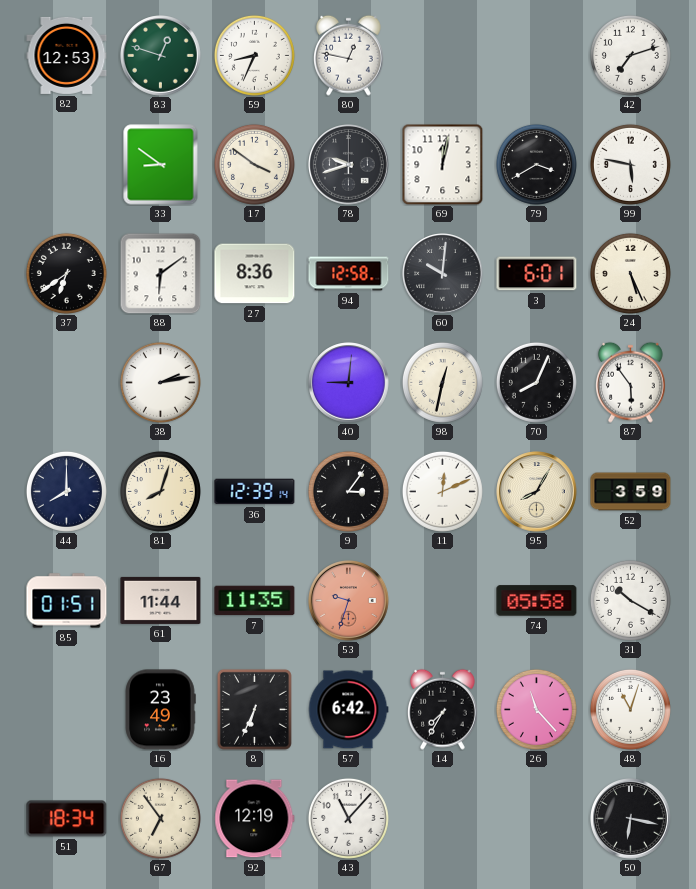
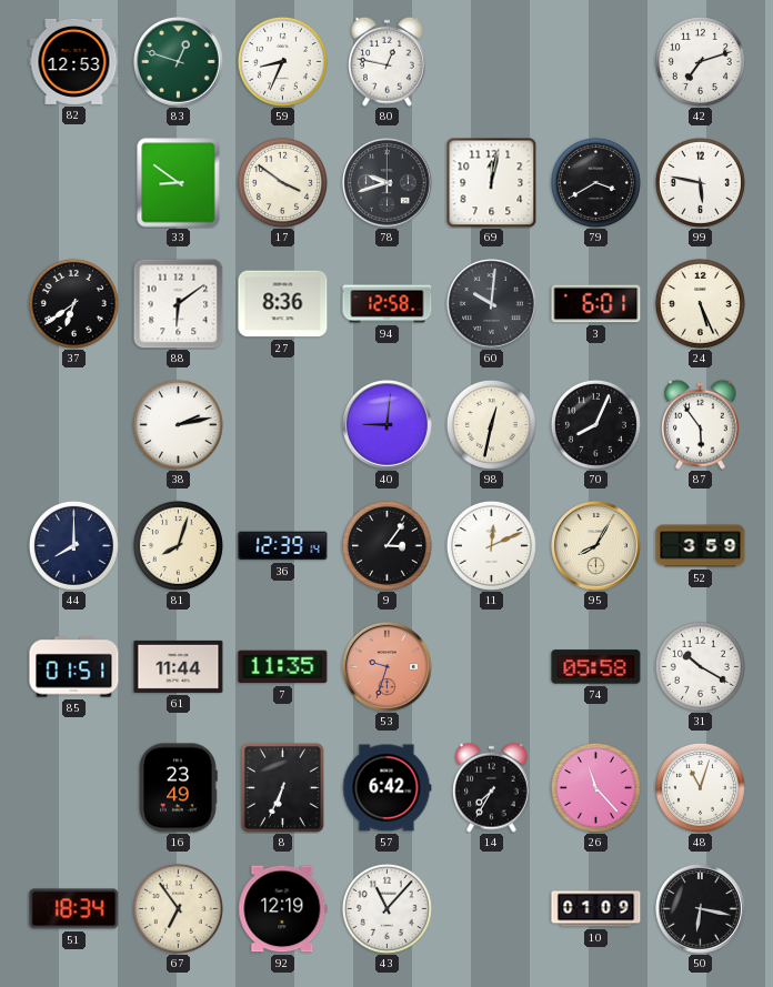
10: none -> 01:09 (596, 909)
